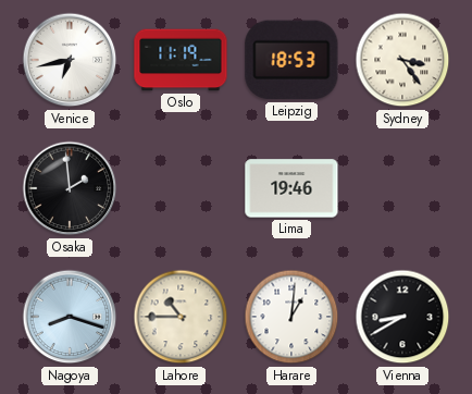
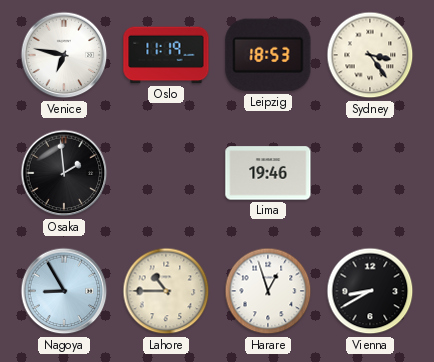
Venice: 6:43 -> 6:47 (64, 55)
Nagoya: 8:18 -> 8:55 (64, 291)
Harare: 1:01 -> 12:57 (268, 291)
